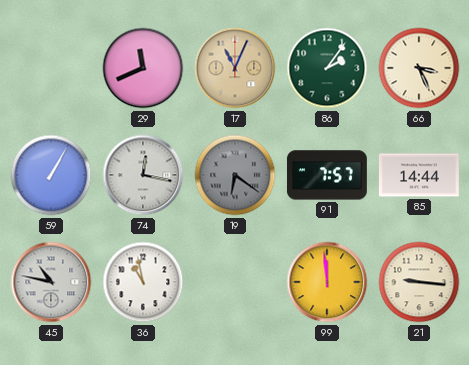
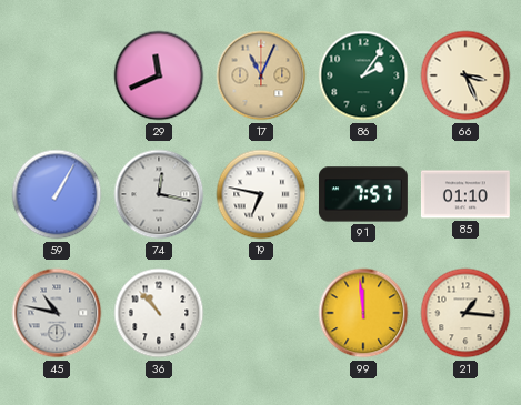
19: 6:21 -> 6:47 (261, 194)
19 dial: grey -> white (261, 194)
85: 14:44 -> 01:10 (465, 194)
36: 10:58 -> 10:53 (159, 313)
21: 9:16 -> 1:16 (465, 313)
